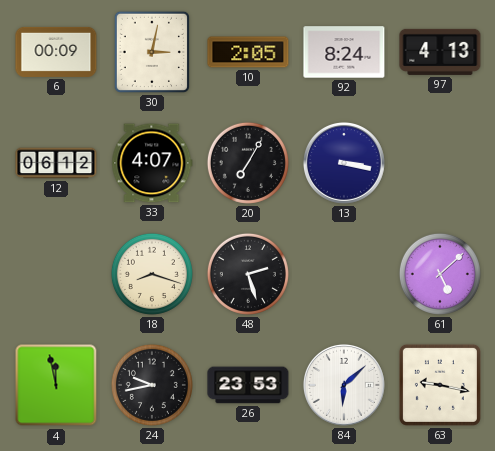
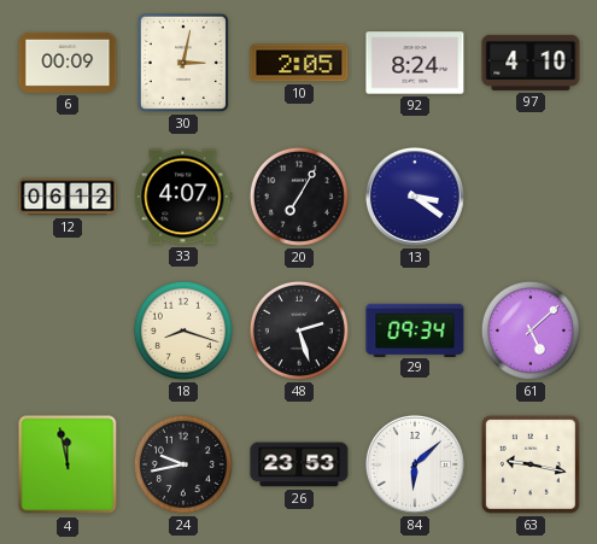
97: 4:13 -> 4:10 (531, 63)
13: 3:17 -> 3:21 (415, 197)
29: none -> 09:34 (415, 329)
